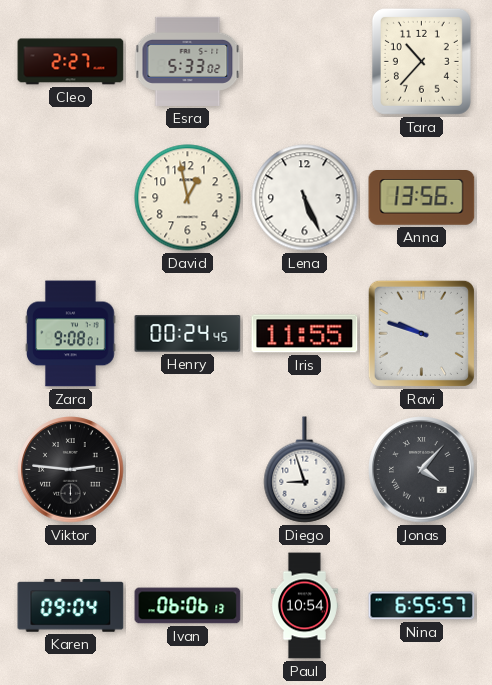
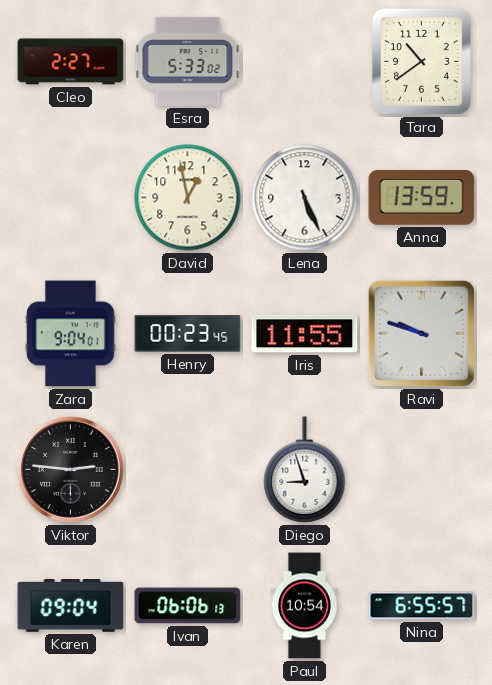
Tara: 10:37 -> 10:39 (421, 61)
Anna: 13:56 -> 13:59 (422, 198)
Zara: 9:08 -> 9:04 (71, 334)
Henry: 00:24 -> 00:23 (188, 334)
Jonas: 4:07 -> none (422, 470)
